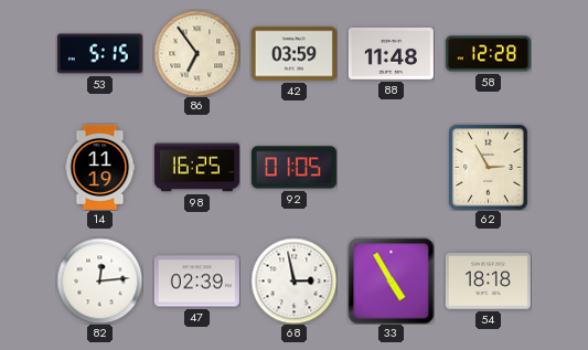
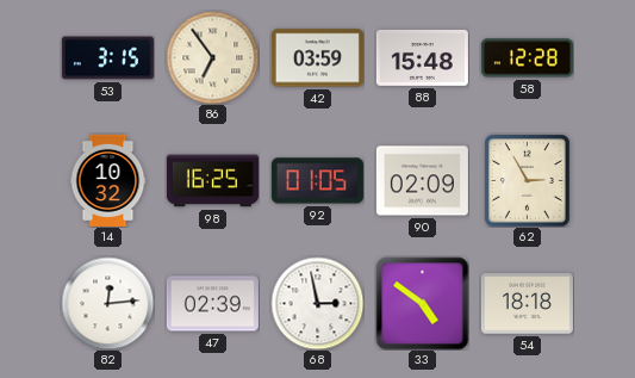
53: 5:15 -> 3:15 (107, 58)
88: 11:48 -> 15:48 (422, 57)
14: 11:19 -> 10:32 (108, 180)
90: none -> 02:09 (422, 181)
33: 4:55 -> 4:51 (422, 303)
